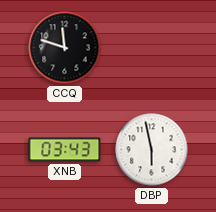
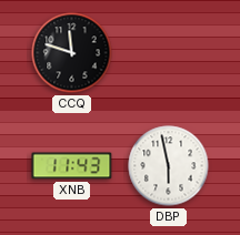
XNB: 03:43 -> 11:43 (72, 166)
